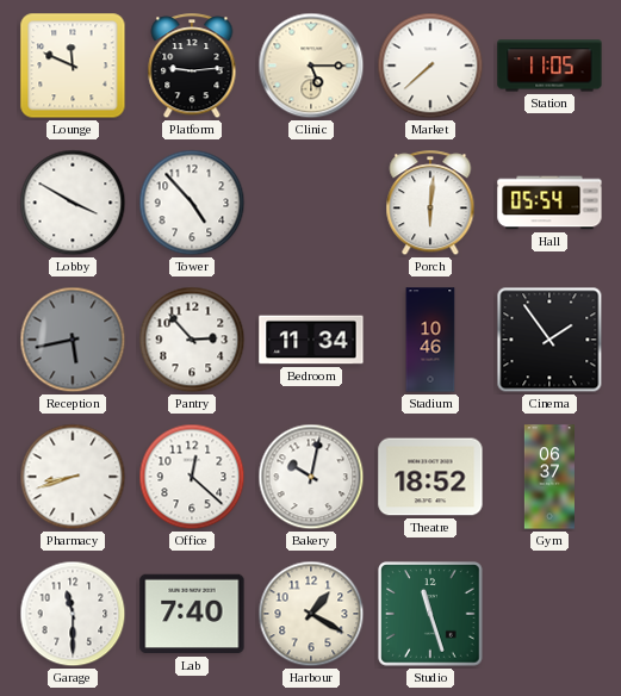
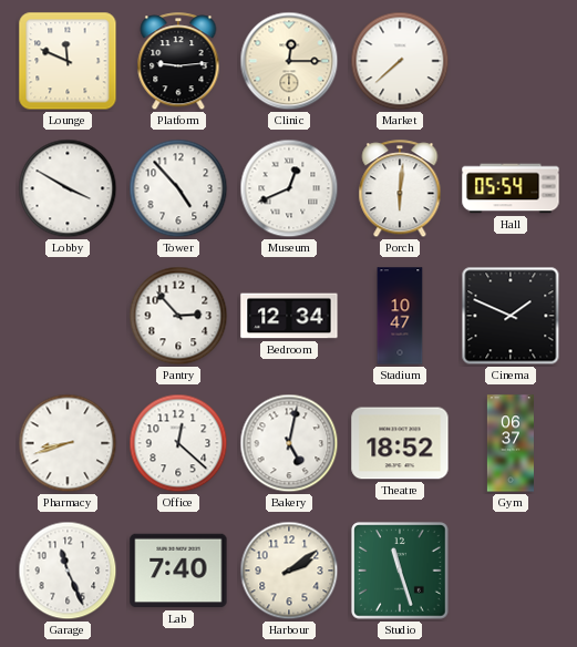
Clinic: 5:15 -> 12:15 (289, 61)
Station: 11:05 -> none (549, 66)
Museum: none -> 12:41 (289, 188)
Reception: 5:43 -> none (73, 340)
Bedroom: 11:34 -> 12:34 (289, 316)
Stadium: 10:46 -> 10:47 (400, 316)
Cinema: 1:54 -> 1:49 (511, 316)
Bakery: 10:02 -> 5:02 (289, 443)
Garage: 11:30 -> 11:26 (68, 571)
Harbour: 1:20 -> 2:09 (289, 571)
